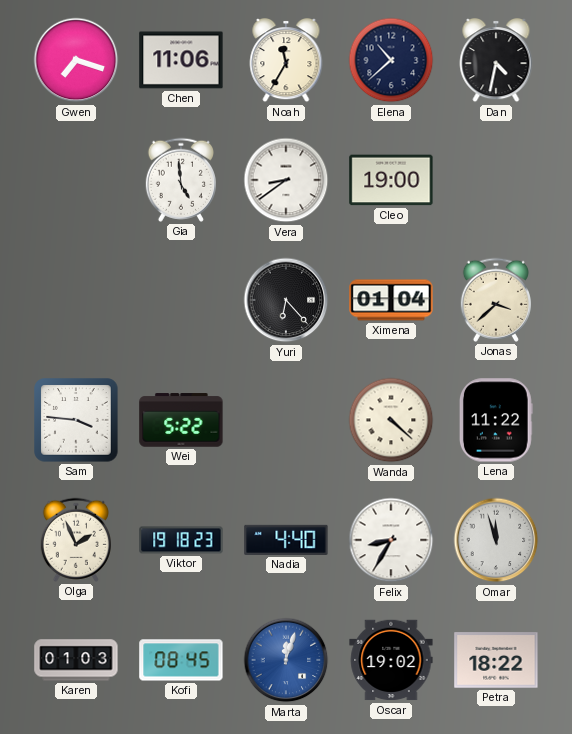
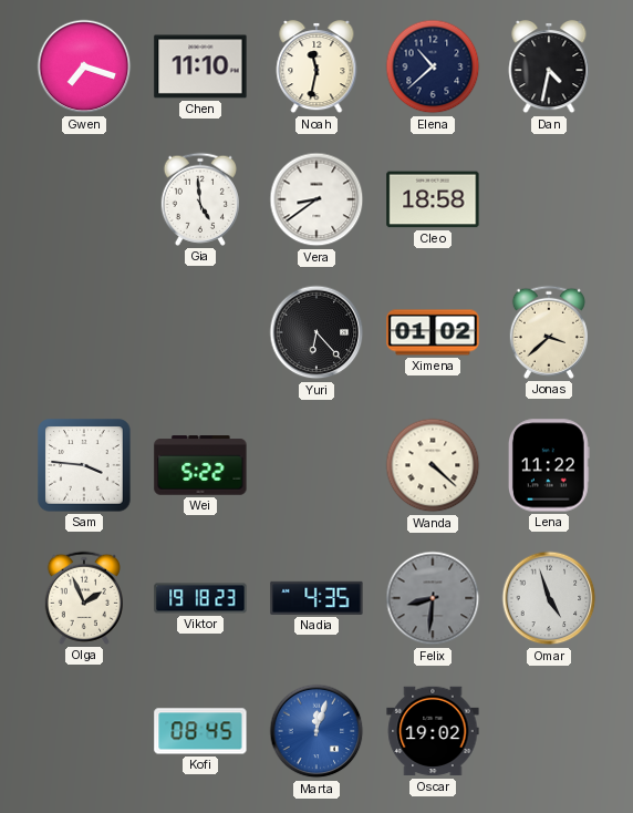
Chen: 11:06 -> 11:10 (200, 66)
Noah: 11:35 -> 11:32 (316, 68)
Cleo: 19:00 -> 18:58 (433, 199)
Ximena: 01:04 -> 01:02 (433, 332)
Nadia: 4:40 -> 4:35 (316, 598)
Felix: 8:35 -> 8:31 (433, 598)
Felix dial: white -> grey (433, 598)
Omar: 11:57 -> 4:57 (549, 598)
Karen: 01:03 -> none (76, 660)
Petra: 18:22 -> none (496, 660)
